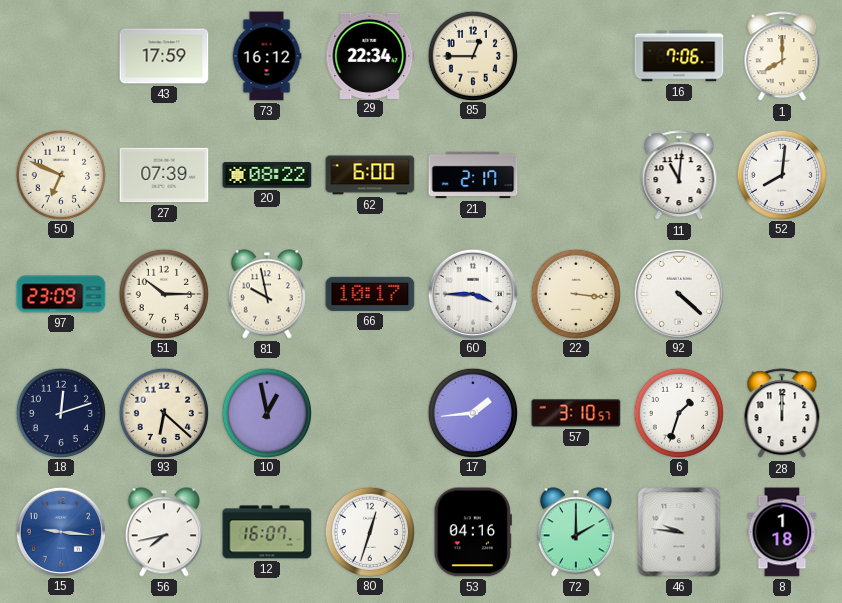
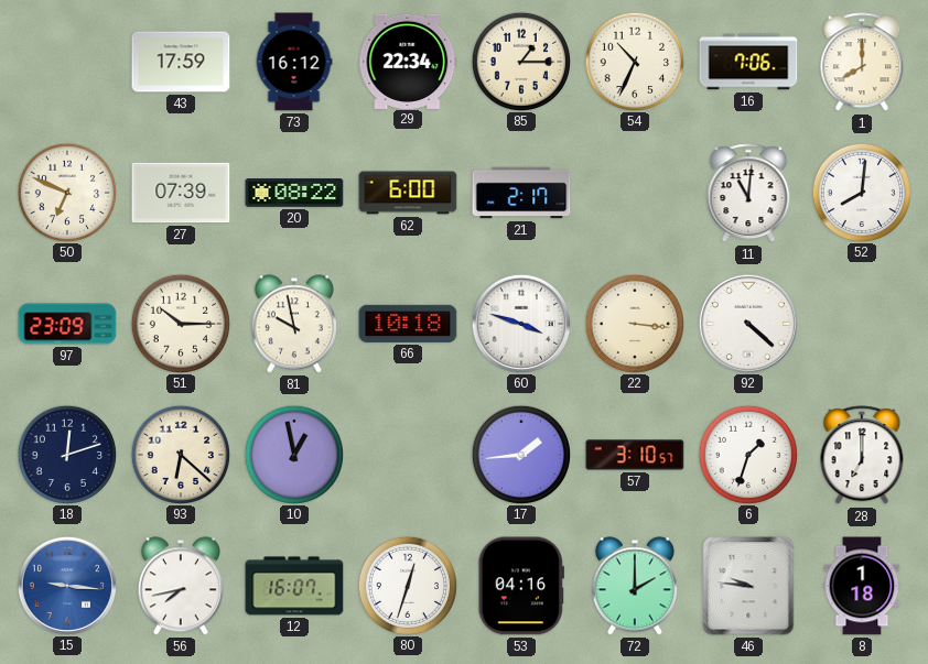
85: 12:45 -> 1:15 (520, 61)
54: none -> 10:34 (634, 61)
66: 10:17 -> 10:18 (408, 324)
60: 3:45 -> 3:48 (520, 323)
28: 12:00 -> 7:00 (862, 456)
